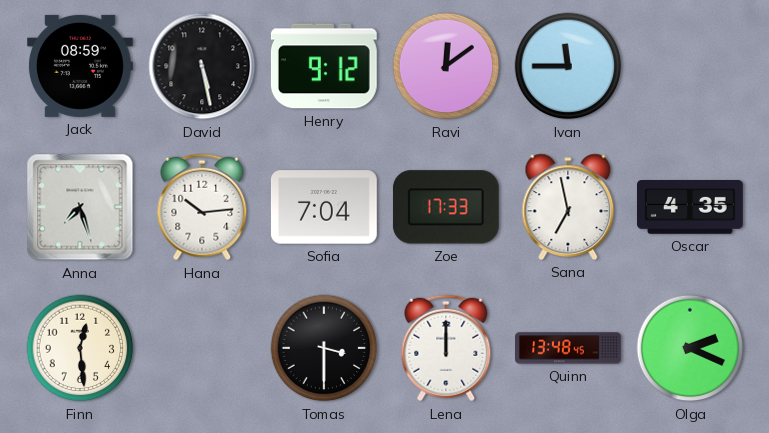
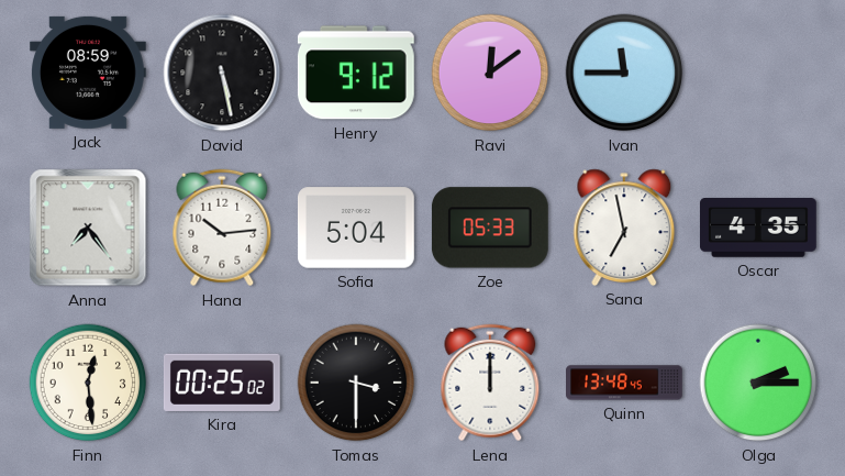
Anna: 7:27 -> 7:24 (88, 228)
Sofia: 7:04 -> 5:04 (356, 228)
Zoe: 17:33 -> 05:33 (490, 228)
Kira: none -> 00:25 (222, 383)
Olga: 2:19 -> 2:15 (758, 383)
